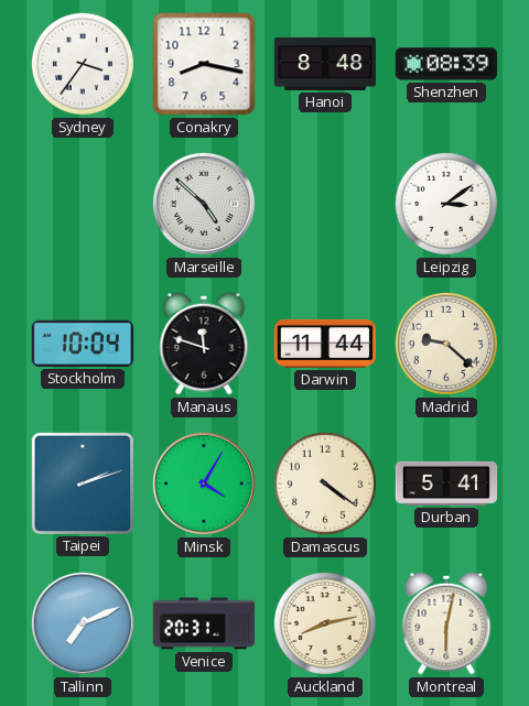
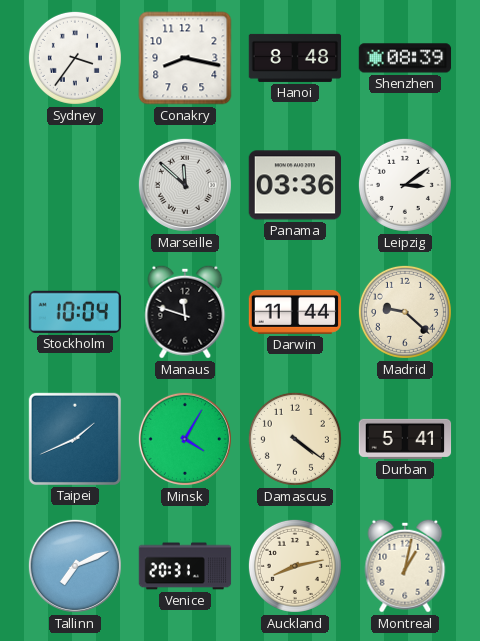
Marseille: 4:52 -> 11:52 (185, 185)
Panama: none -> 03:36 (295, 185)
Taipei: 2:12 -> 1:41 (74, 438)
Montreal: 6:02 -> 1:02 (405, 566)
